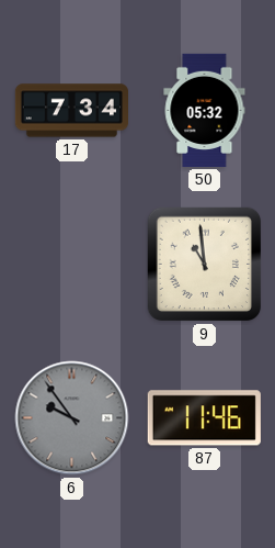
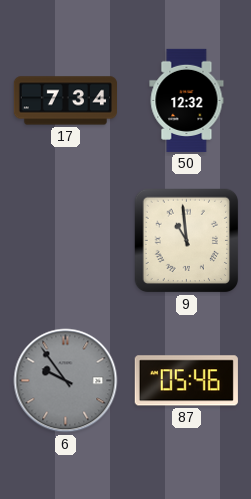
50: 05:32 -> 12:32 (187, 100)
87: 11:46 -> 05:46 (186, 381)
